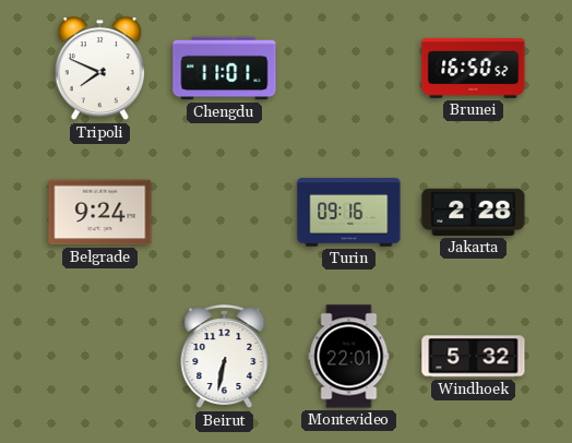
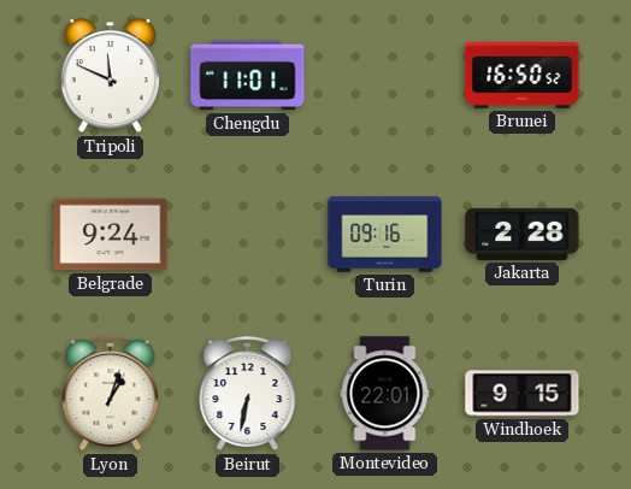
Tripoli: 7:49 -> 11:49 (111, 77)
Lyon: none -> 1:03 (111, 394)
Windhoek: 5:32 -> 9:15 (523, 394)
